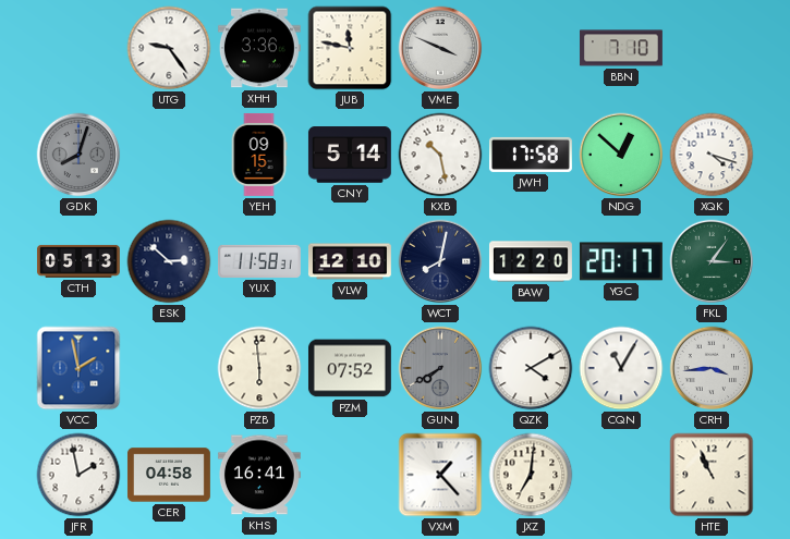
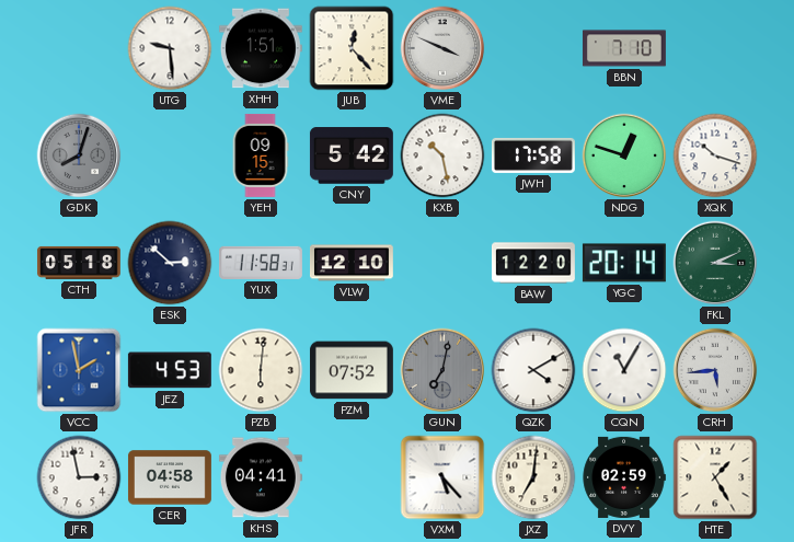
UTG: 9:24 -> 9:29 (170, 48)
XHH: 3:36 -> 1:51 (261, 48)
JUB: 11:47 -> 12:23 (352, 48)
CNY: 5:14 -> 5:42 (352, 155)
NDG: 12:52 -> 12:48 (624, 155)
XQK: 4:18 -> 10:18 (715, 155)
CTH: 05:13 -> 05:18 (79, 263)
WCT: 8:02 -> none (440, 261)
YGC: 20:17 -> 20:14 (624, 263)
FKL: 3:06 -> 3:11 (715, 263)
JEZ: none -> 4:53 (170, 370)
PZB: 5:59 -> 6:01 (261, 370)
GUN: 7:40 -> 7:02 (442, 370)
CRH: 3:44 -> 5:44 (715, 370)
JFR: 1:58 -> 2:58 (79, 477)
KHS: 16:41 -> 04:41 (261, 477)
VXM: 1:23 -> 5:23 (442, 477)
DVY: none -> 02:59 (624, 477)
HTE: 10:56 -> 1:25 (715, 477)
